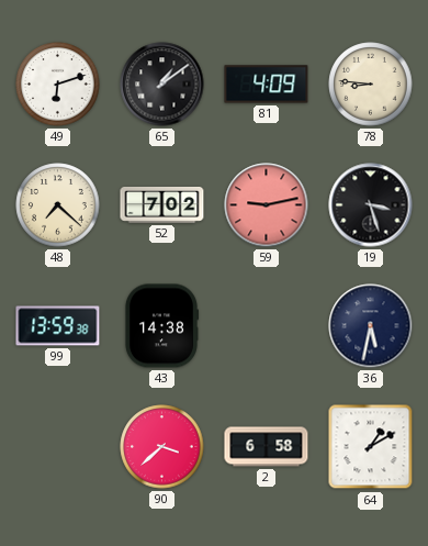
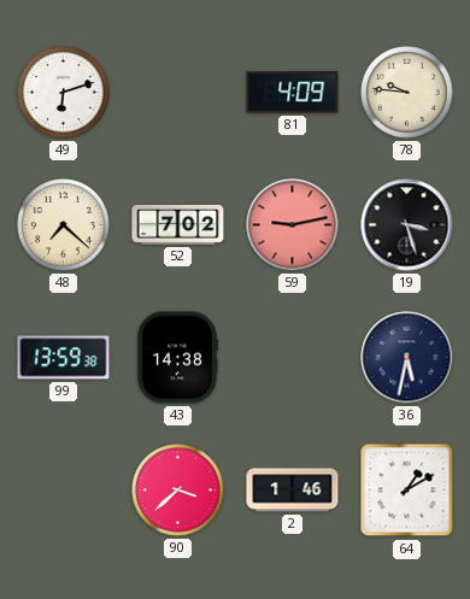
65: 1:09 -> none (162, 85)
78: 8:46 -> 9:46 (407, 93)
2: 6:58 -> 1:46 (293, 491)
